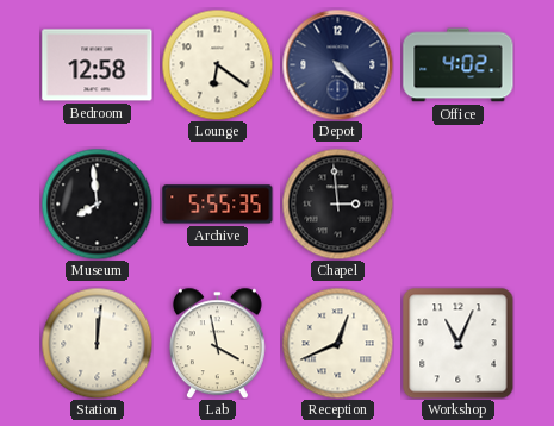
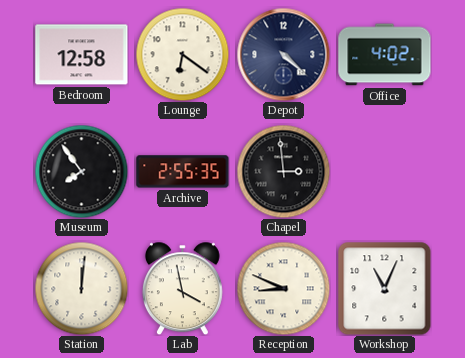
Museum: 7:59 -> 7:54 (81, 171)
Archive: 5:55 -> 2:55 (183, 172)
Reception: 12:41 -> 8:49 (283, 288)
